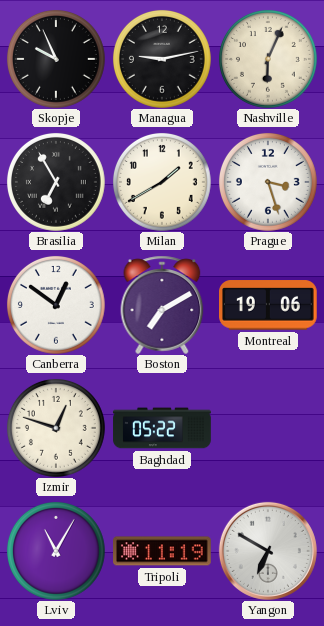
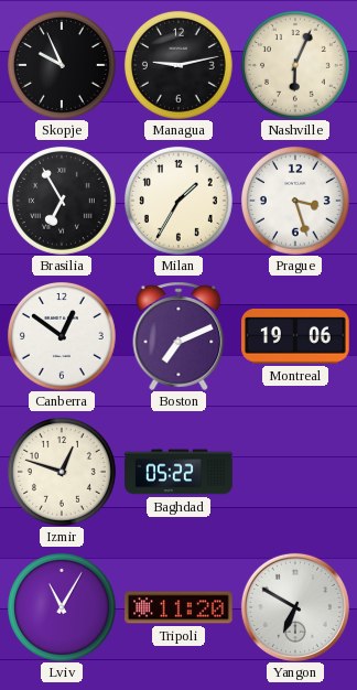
Milan: 1:40 -> 1:35 (178, 201)
Boston: 7:10 -> 7:11 (178, 336)
Tripoli: 11:19 -> 11:20 (178, 607)
